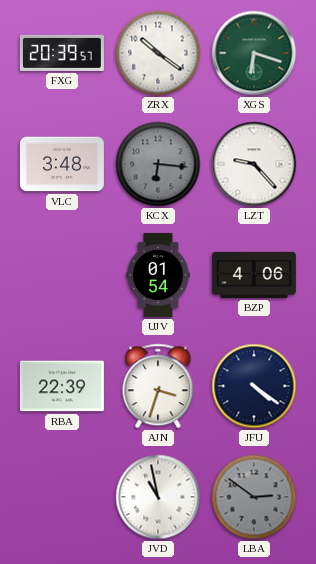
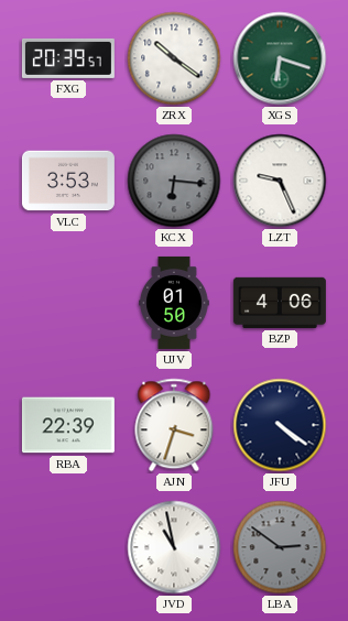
VLC: 3:48 -> 3:53 (68, 181)
LZT: 9:23 -> 9:26 (280, 181)
UJV: 01:54 -> 01:50 (174, 303)
